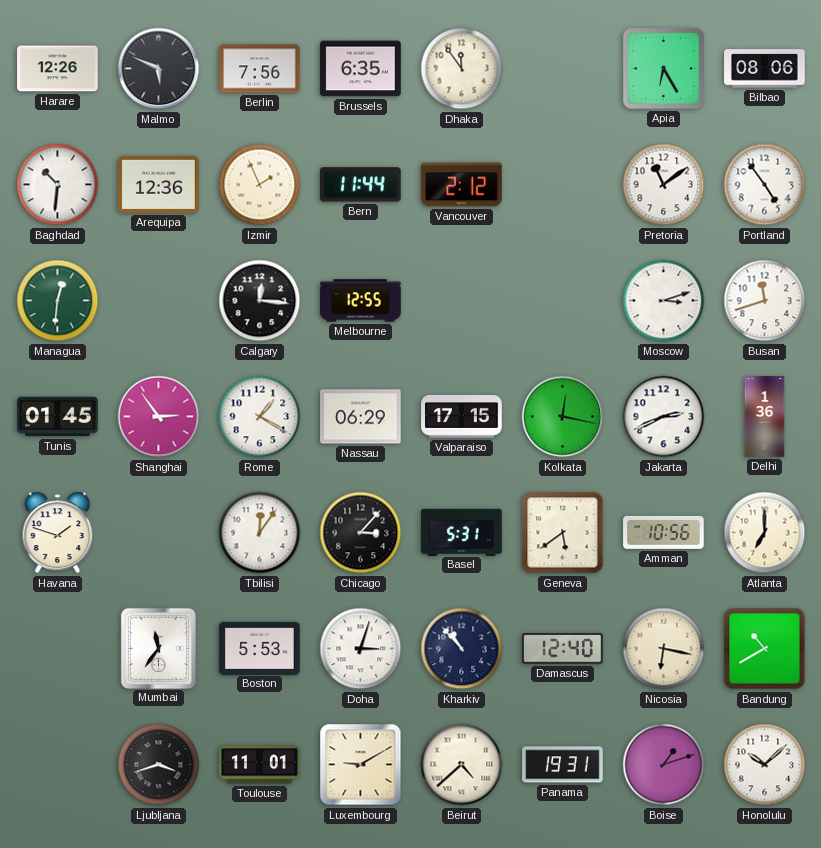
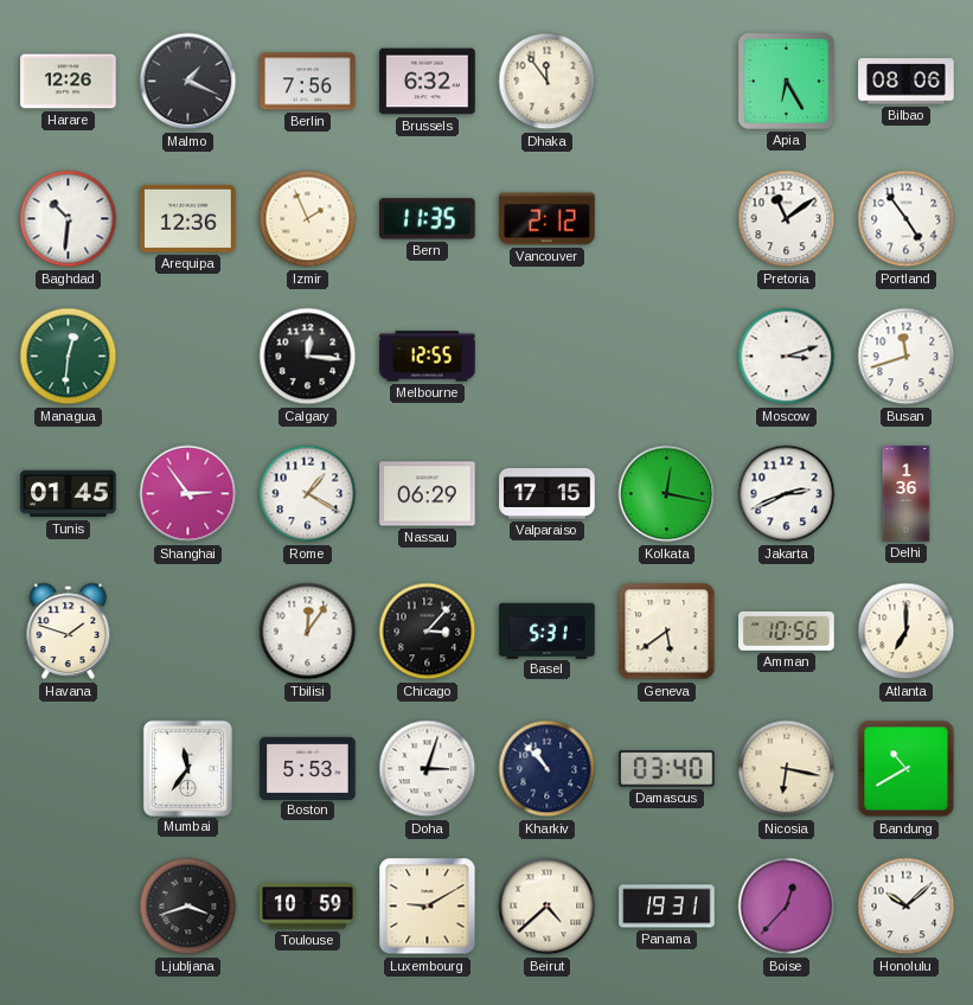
Malmo: 5:49 -> 1:19 (188, 82)
Brussels: 6:35 -> 6:32 (428, 82)
Bern: 11:44 -> 11:35 (428, 219)
Damascus: 12:40 -> 03:40 (667, 769)
Toulouse: 11:01 -> 10:59 (308, 907)
Boise: 1:12 -> 12:37 (787, 907)
